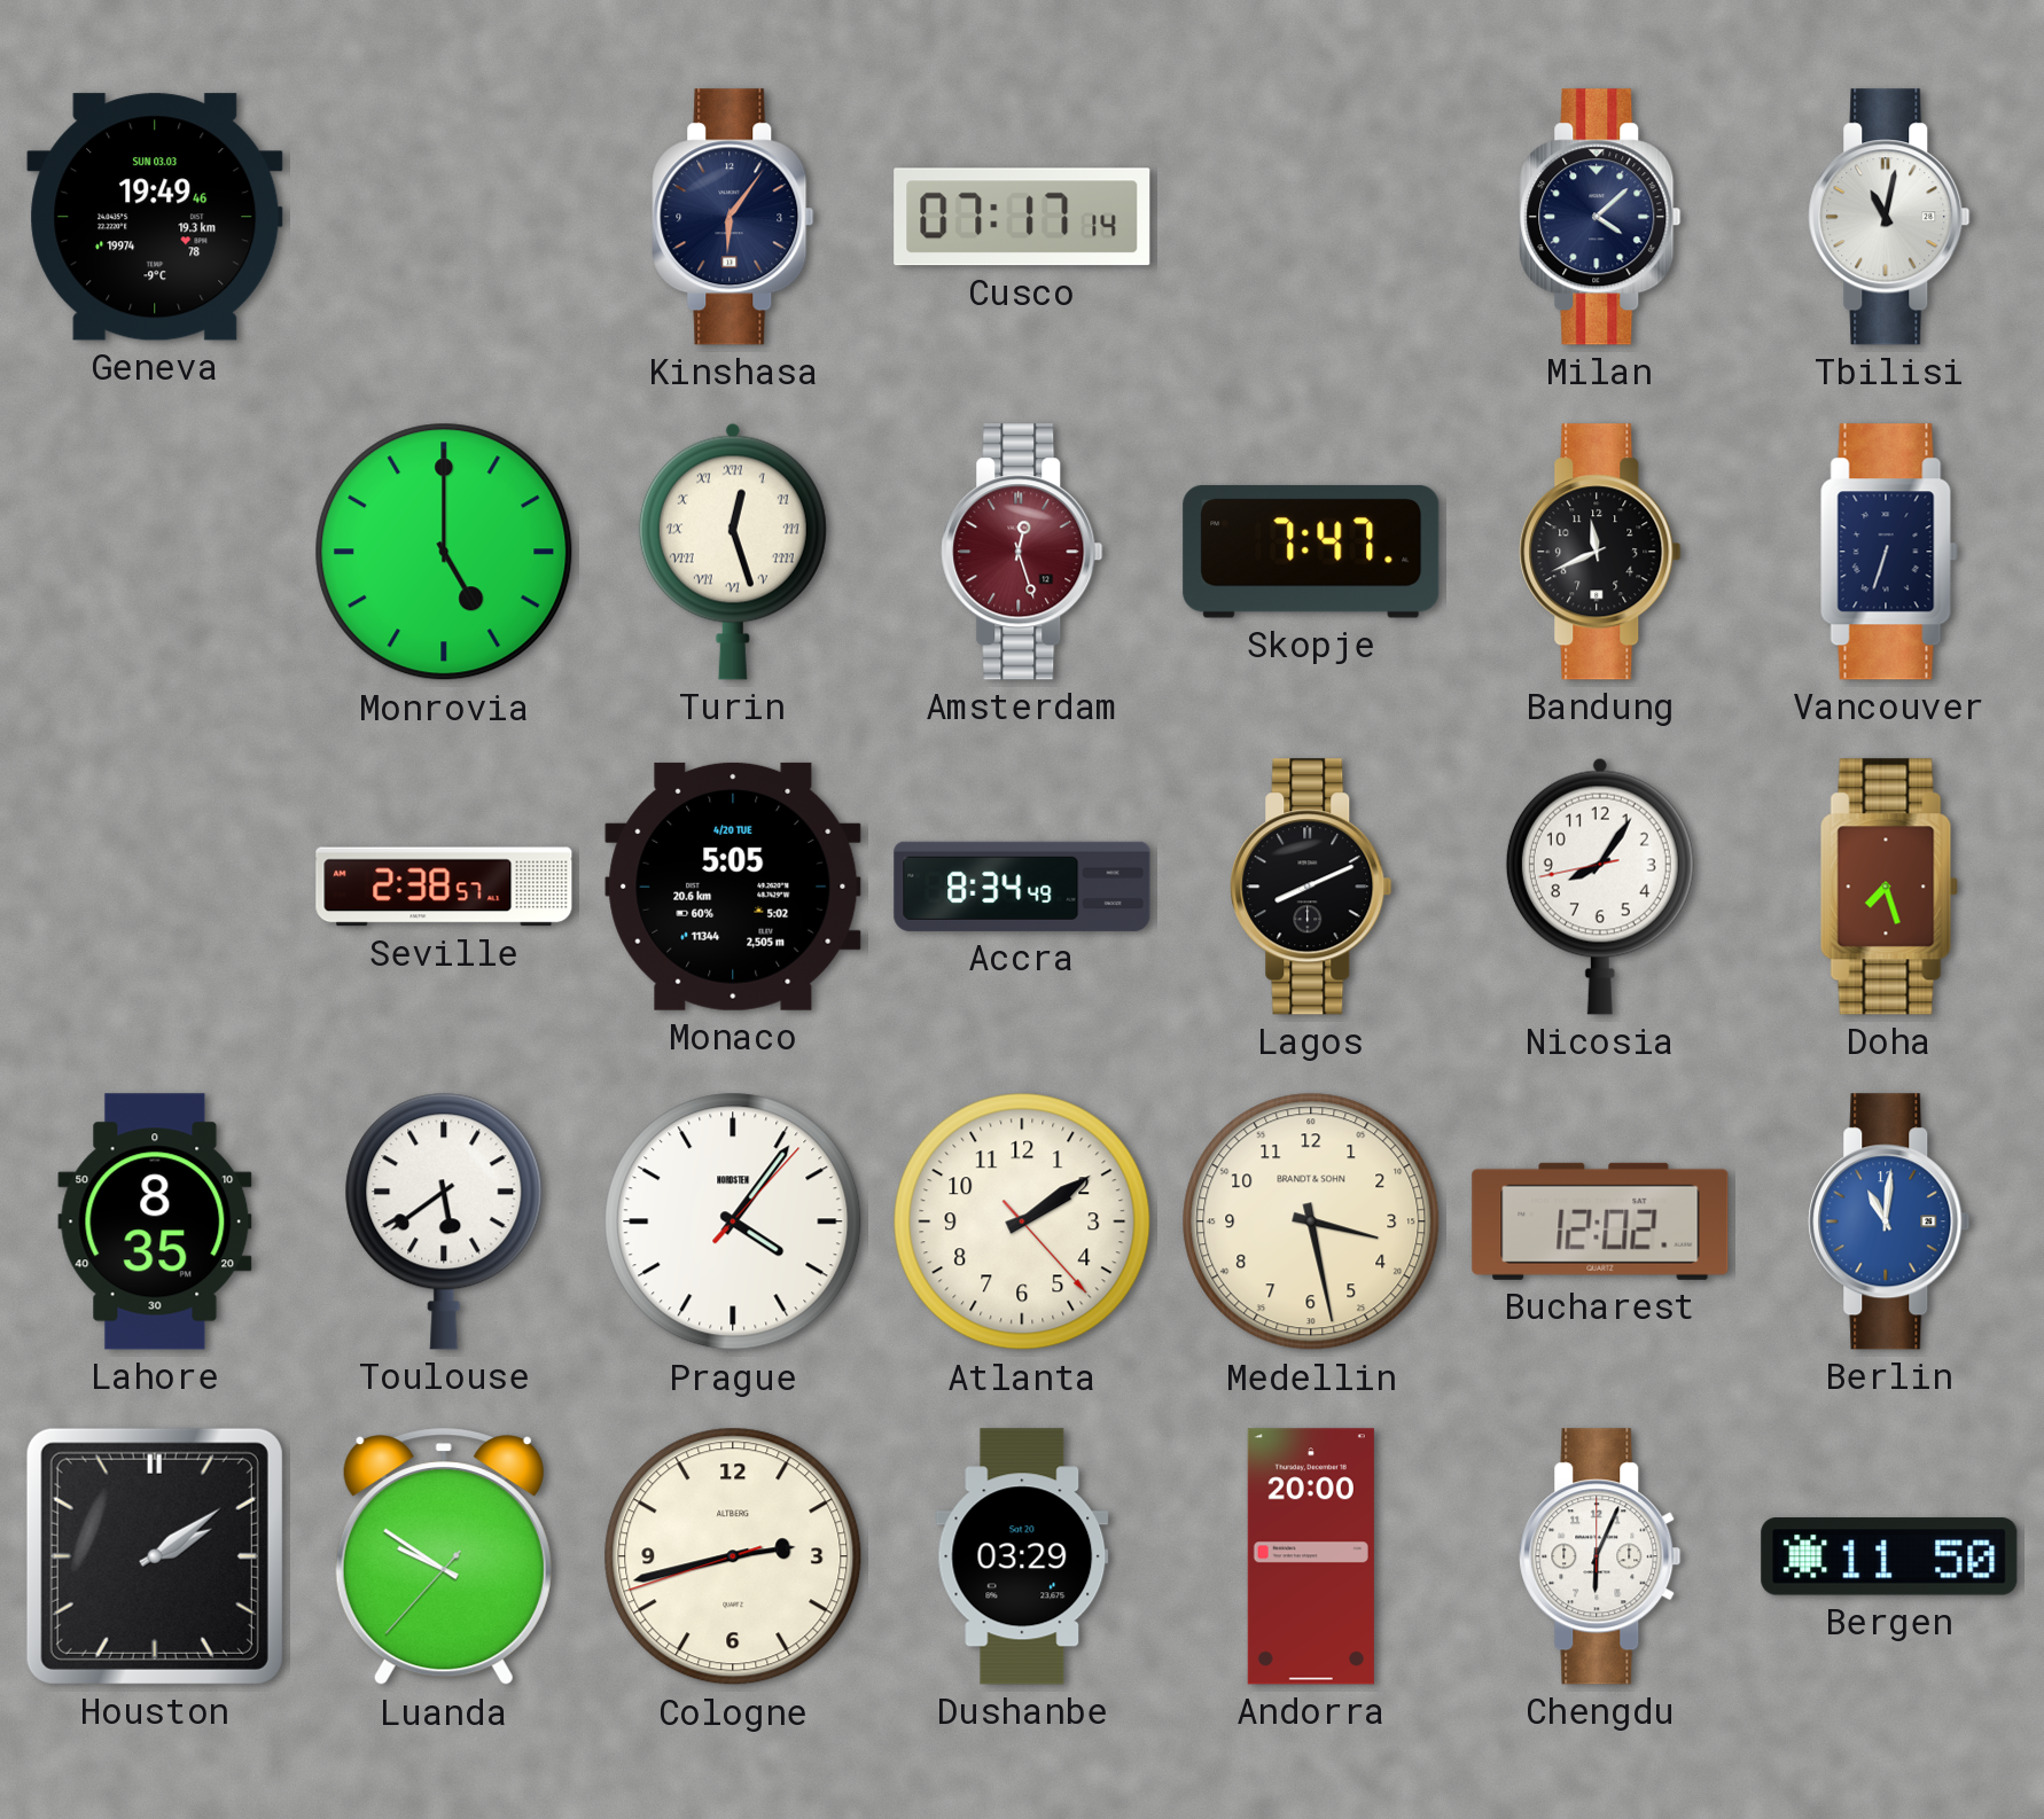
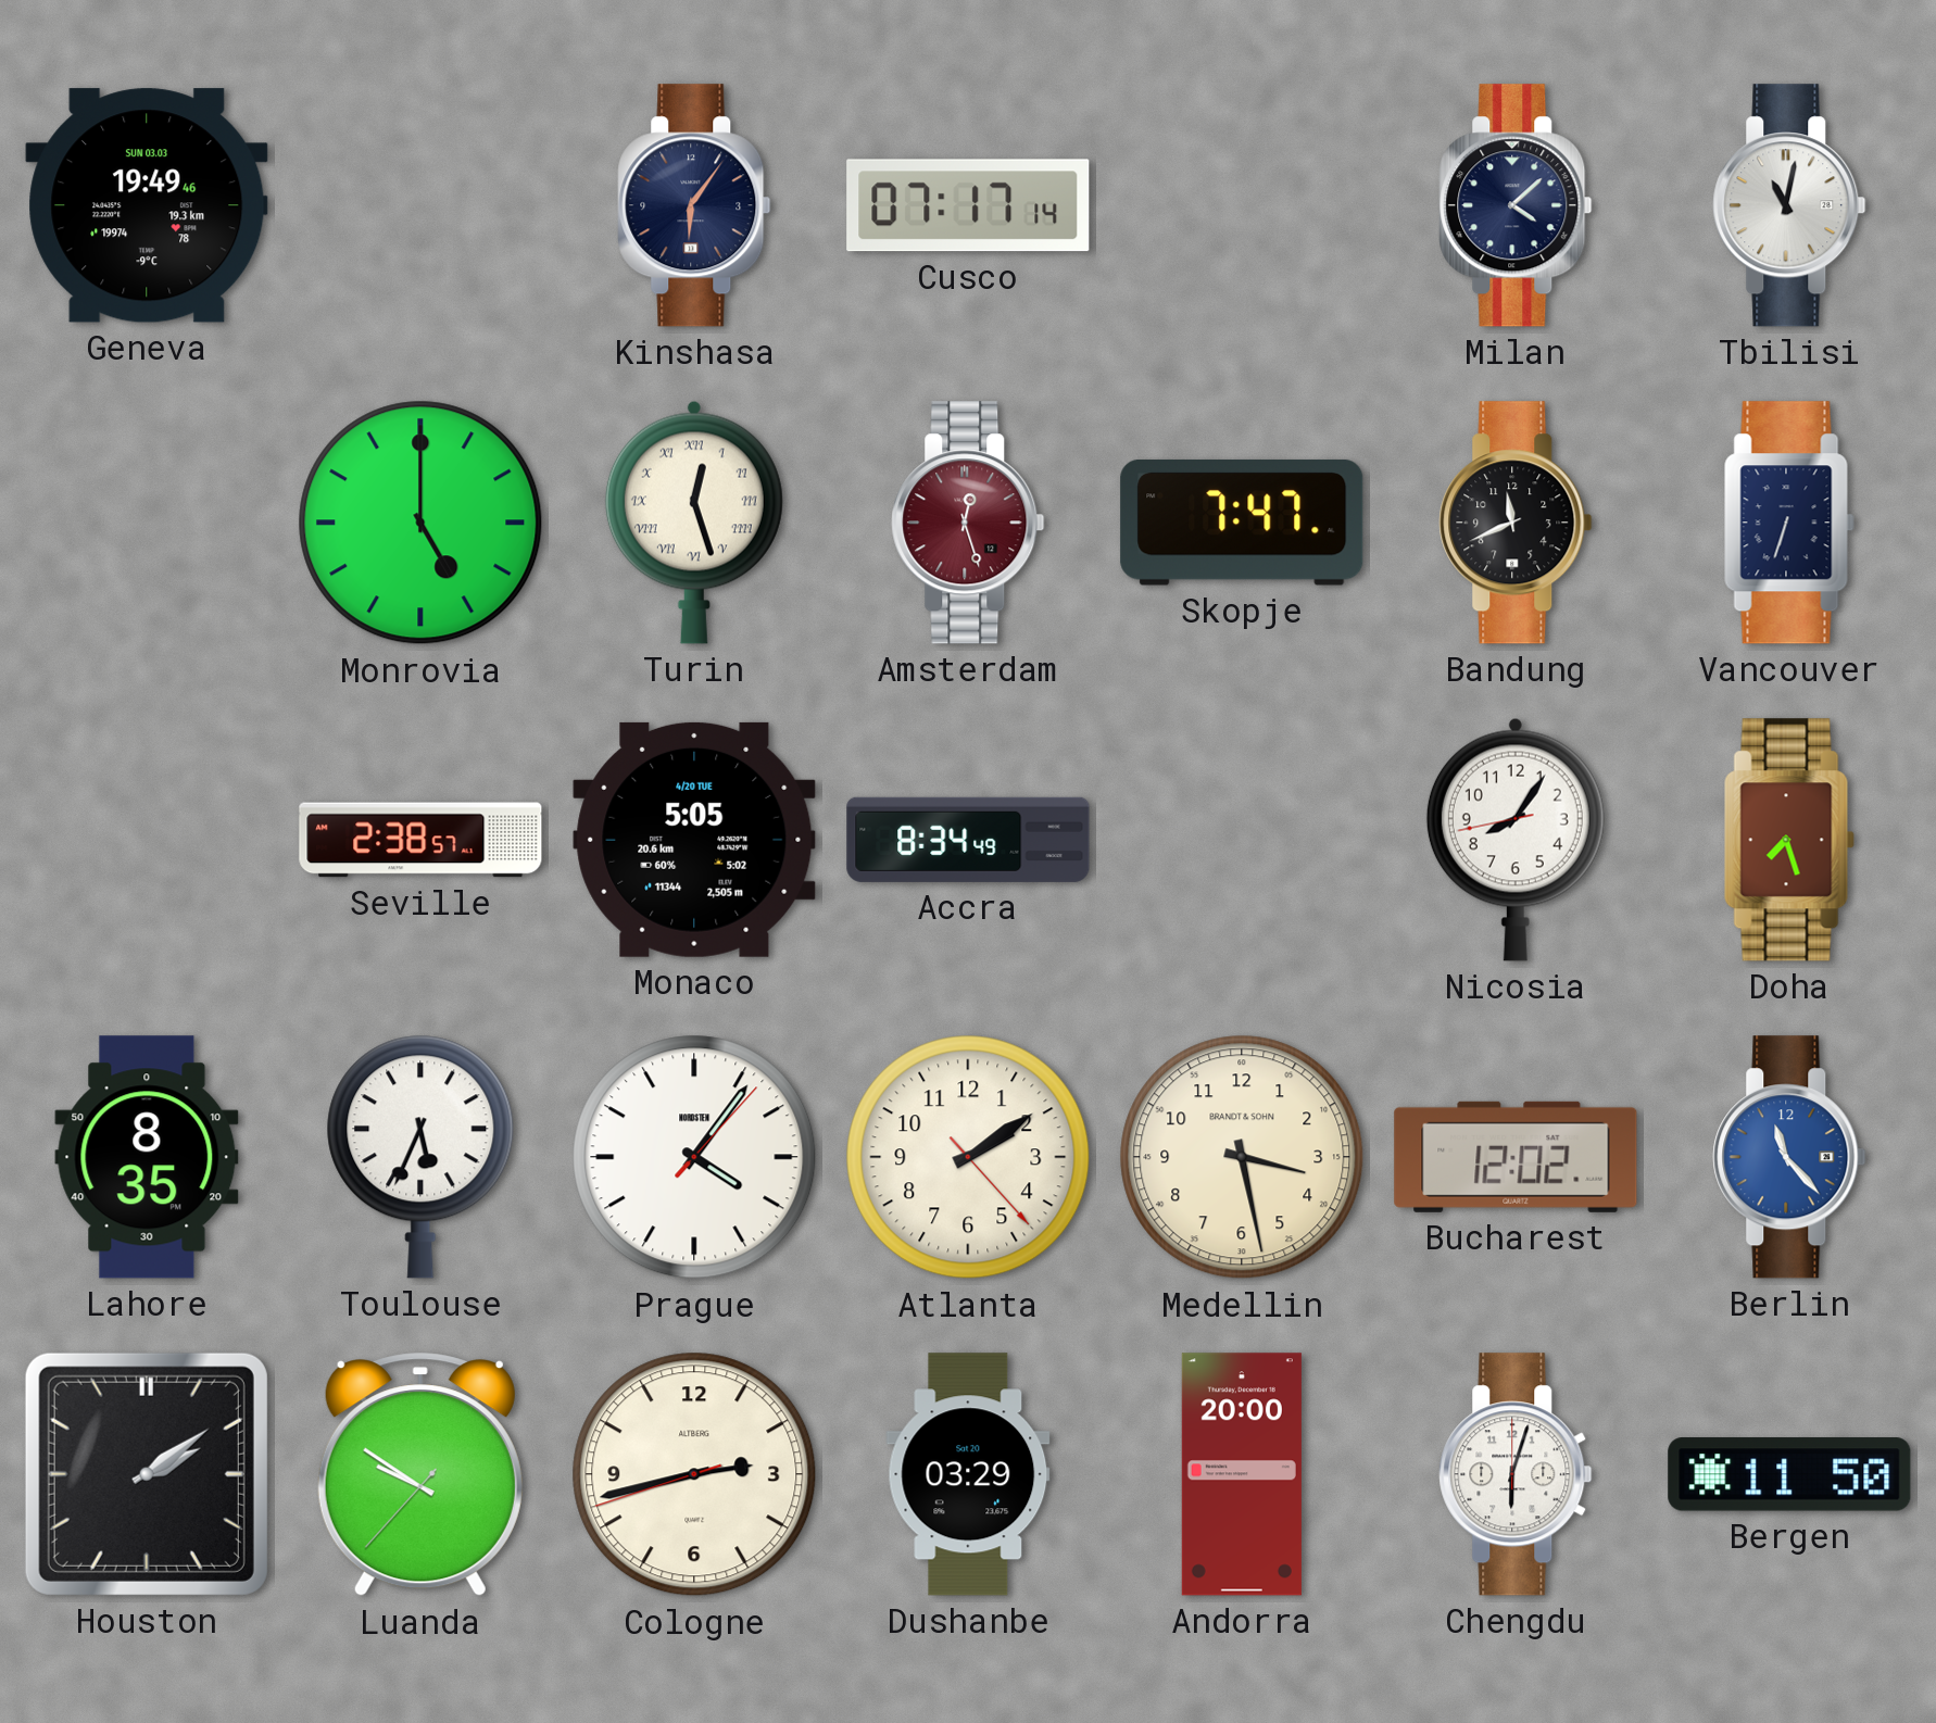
Lagos: 8:11 -> none (1311, 887)
Toulouse: 5:39 -> 5:34 (420, 1157)
Berlin: 11:01 -> 11:23 (1789, 1157)
Chengdu: 6:04 -> 6:03 (1516, 1474)
